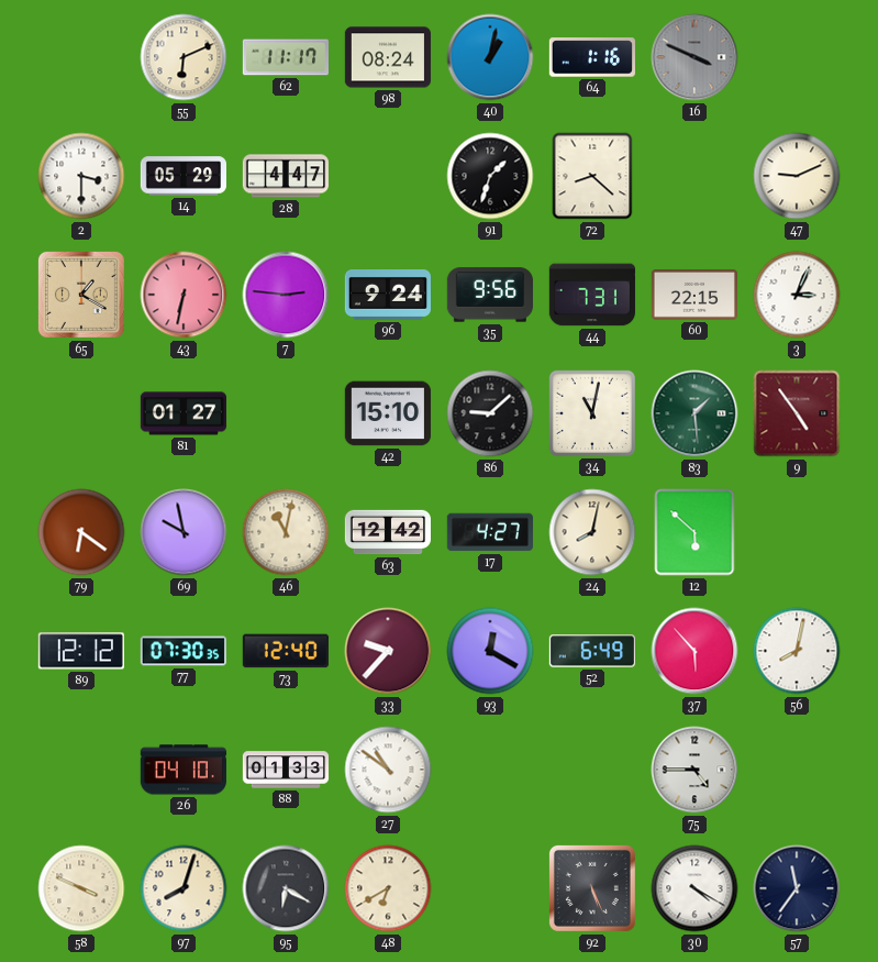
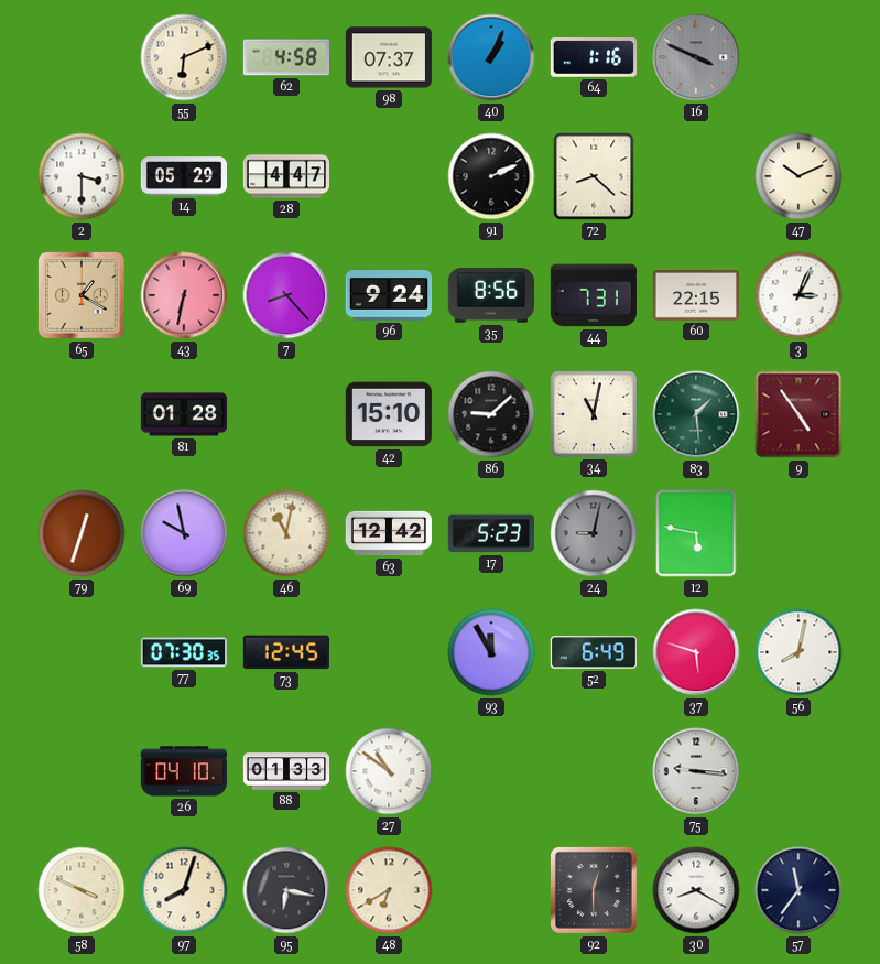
62: 11:17 -> 4:58 (285, 57)
98: 08:24 -> 07:37 (388, 57)
40: 1:02 -> 1:04 (491, 57)
91: 1:33 -> 2:11 (491, 176)
47: 9:11 -> 10:11 (798, 176)
7: 2:46 -> 8:23 (286, 295)
35: 9:56 -> 8:56 (491, 295)
81: 01:27 -> 01:28 (183, 414)
79: 6:21 -> 12:33 (82, 533)
17: 4:27 -> 5:23 (491, 533)
24: 8:02 -> 9:02 (594, 533)
24 dial: cream -> grey (594, 533)
12: 5:52 -> 5:47 (696, 533)
89: 12:12 -> none (81, 651)
73: 12:40 -> 12:45 (286, 652)
33: 9:37 -> none (388, 651)
93: 12:20 -> 11:55 (491, 652)
37: 5:53 -> 5:48 (696, 652)
75: 4:45 -> 9:16 (696, 771)
95: 6:20 -> 6:17 (286, 890)
92: 5:26 -> 12:30 (594, 890)
30: 4:20 -> 8:20 (696, 890)
